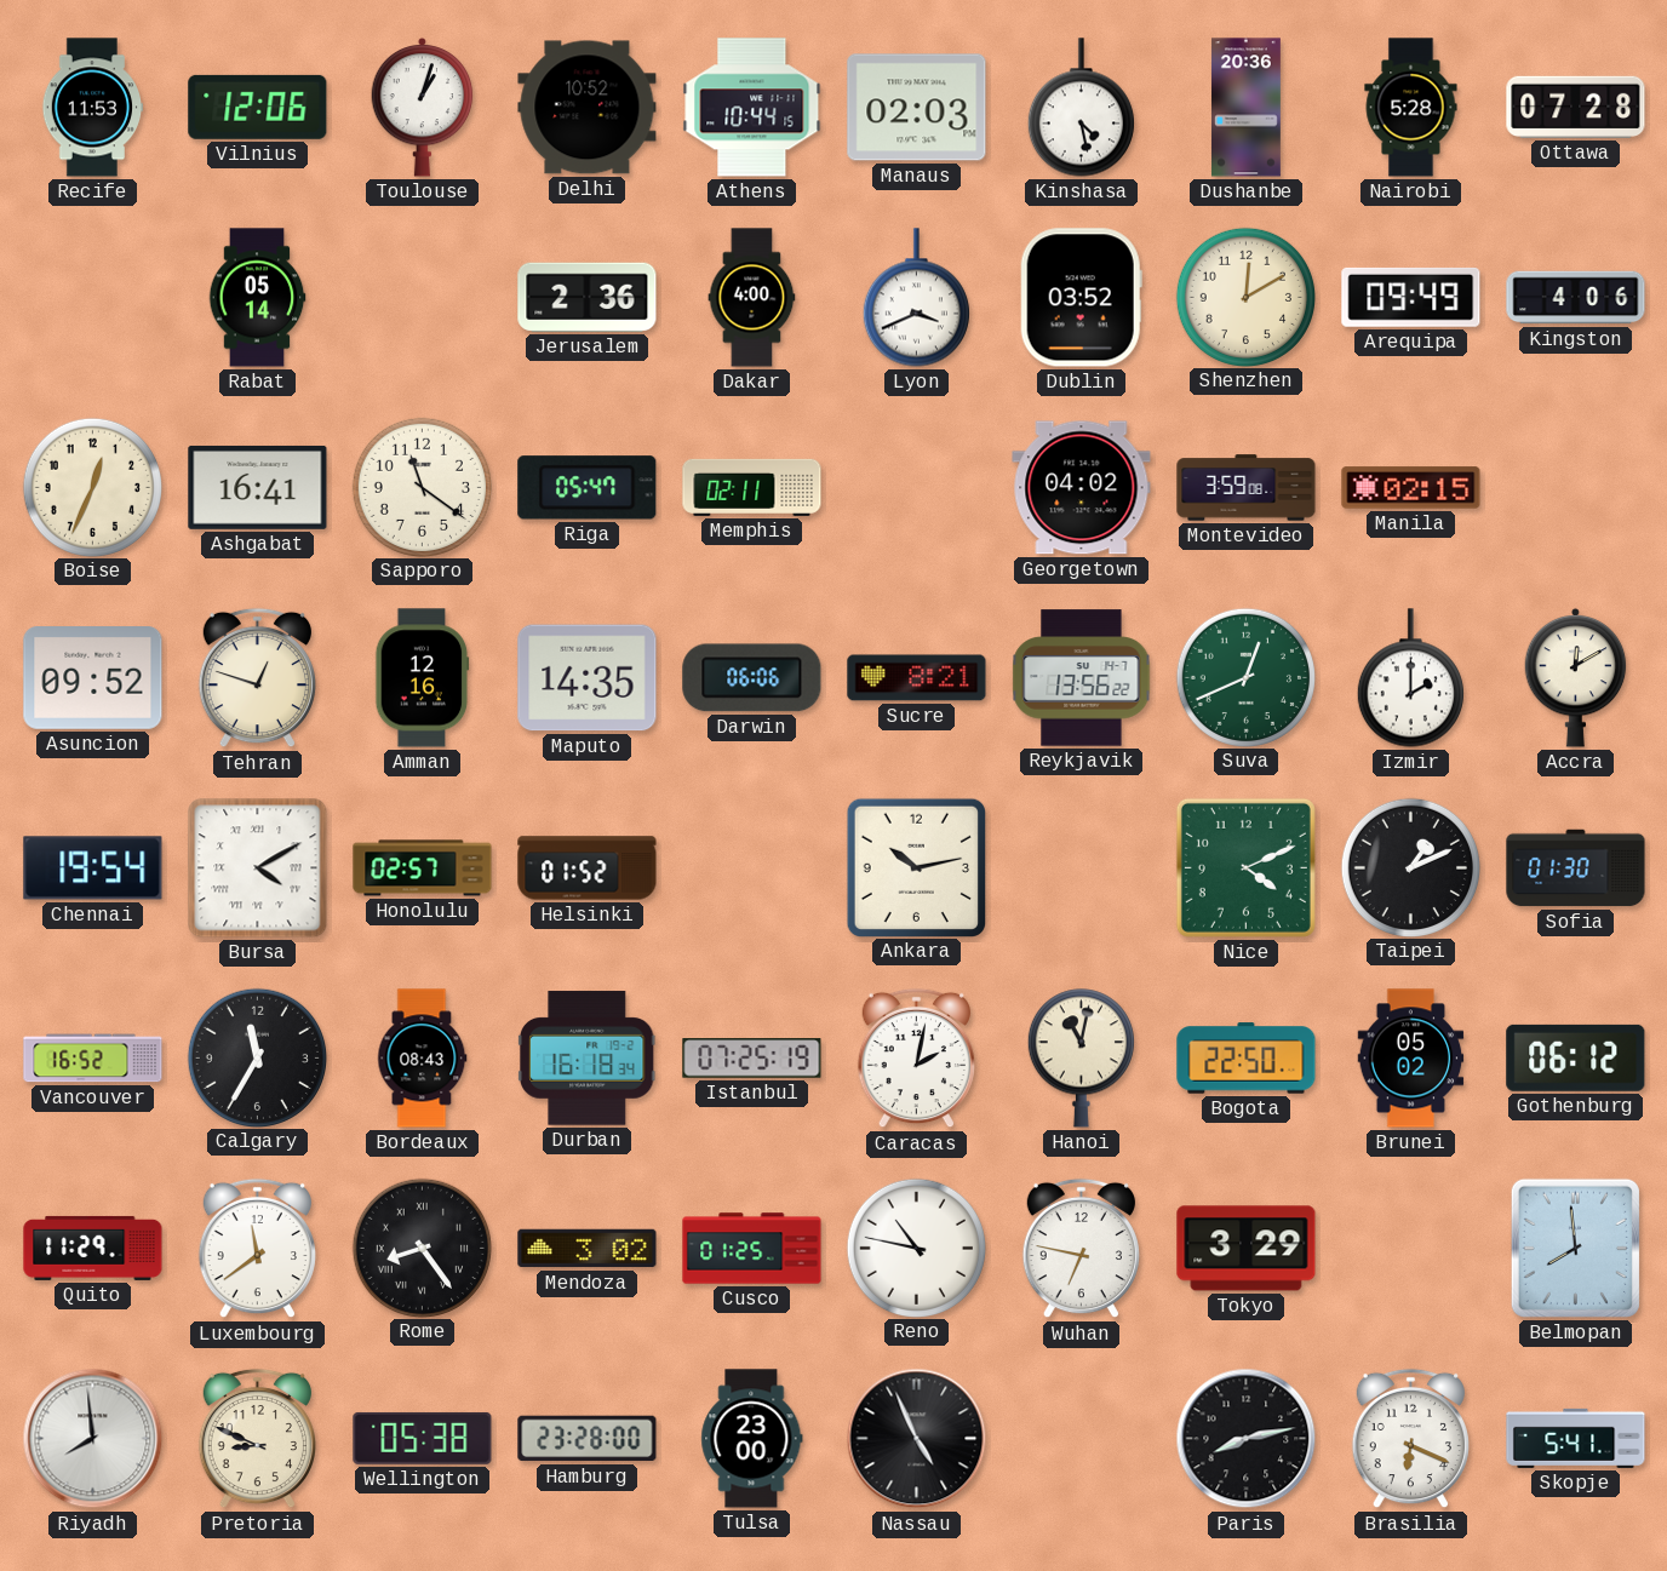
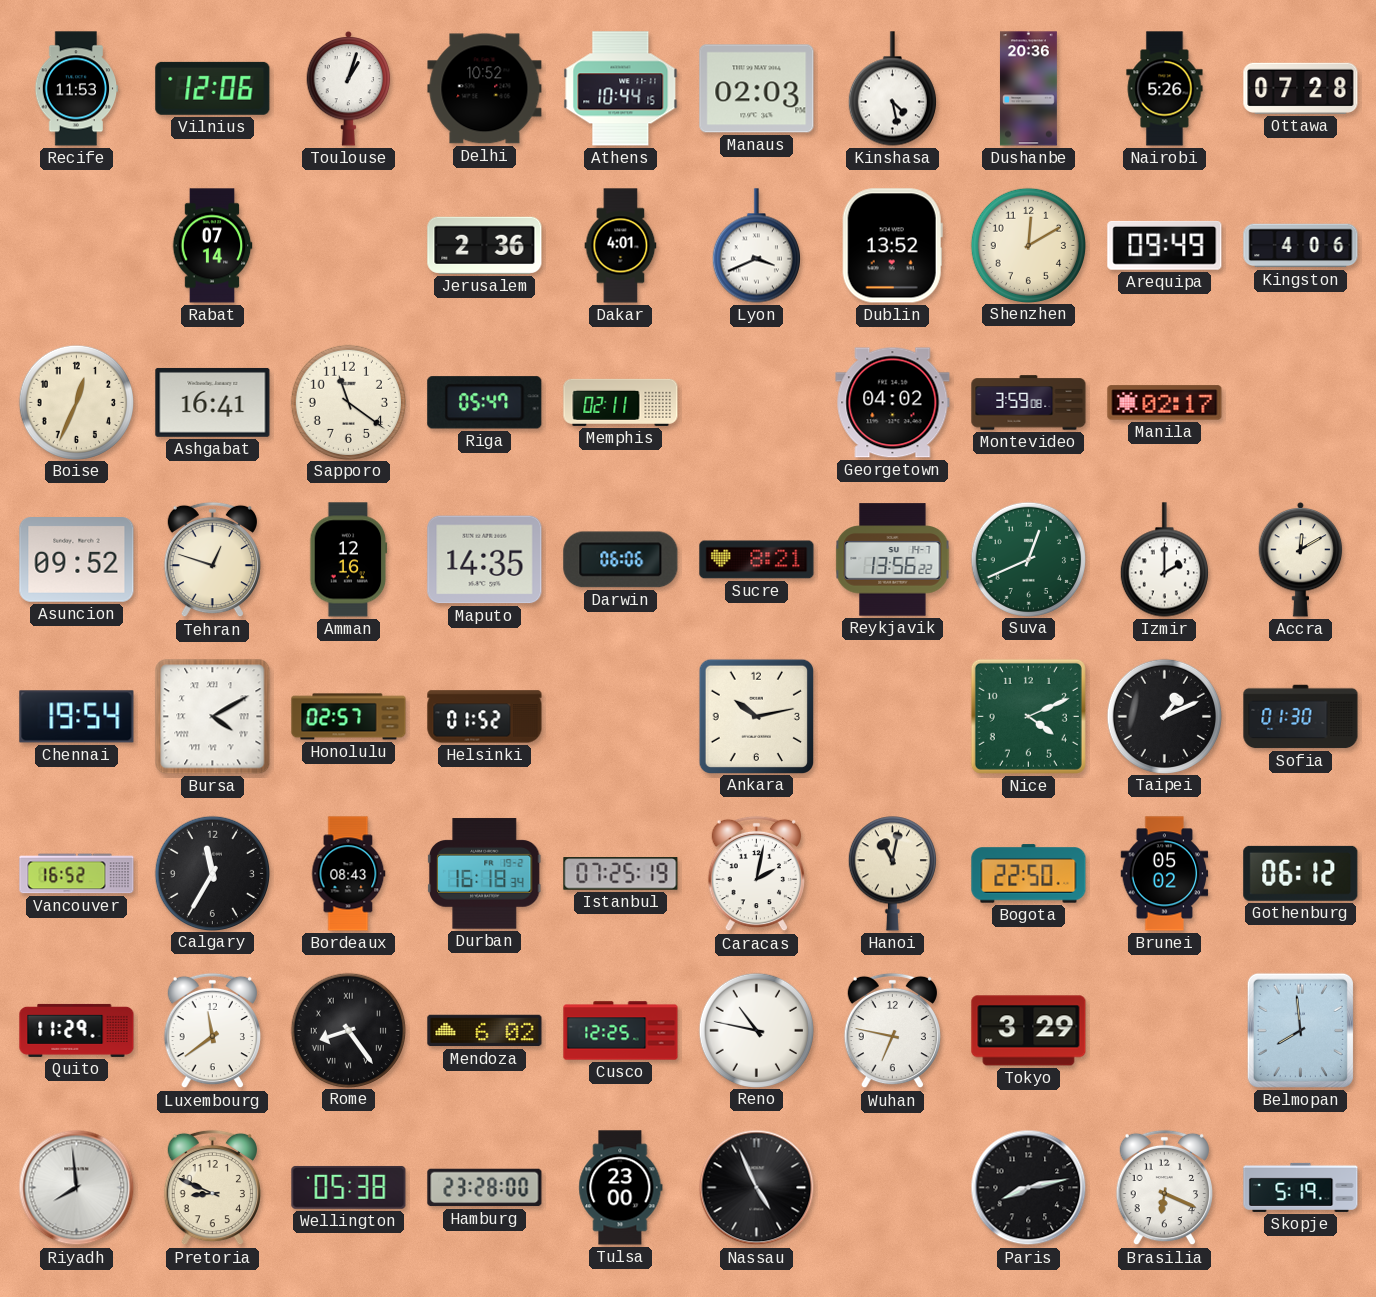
Nairobi: 5:28 -> 5:26 (1165, 89)
Rabat: 05:14 -> 07:14 (212, 246)
Dakar: 4:00 -> 4:01 (621, 246)
Dublin: 03:52 -> 13:52 (892, 246)
Manila: 02:15 -> 02:17 (1165, 403)
Mendoza: 3:02 -> 6:02 (485, 1031)
Cusco: 01:25 -> 12:25 (621, 1031)
Skopje: 5:41 -> 5:19 (1301, 1187)
